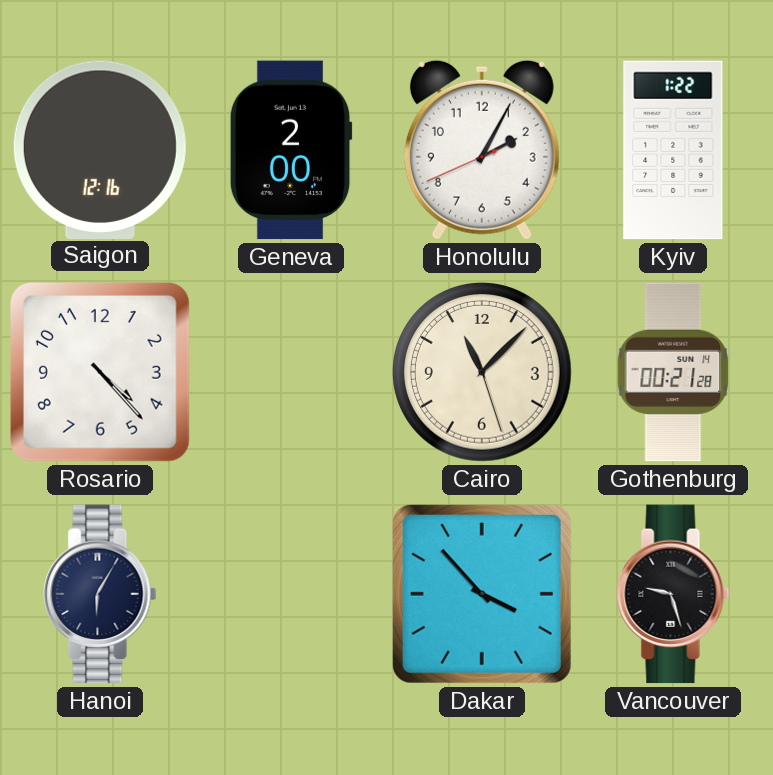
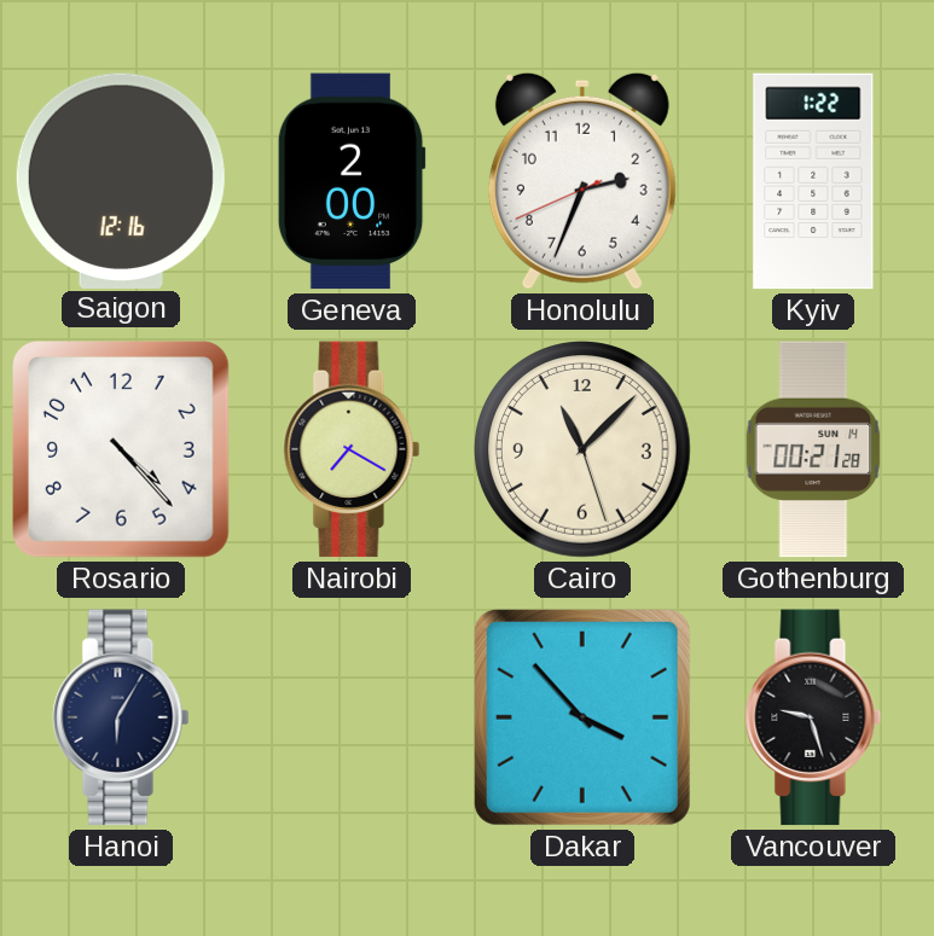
Honolulu: 2:04 -> 2:33 (582, 181)
Nairobi: none -> 7:20 (352, 449)
